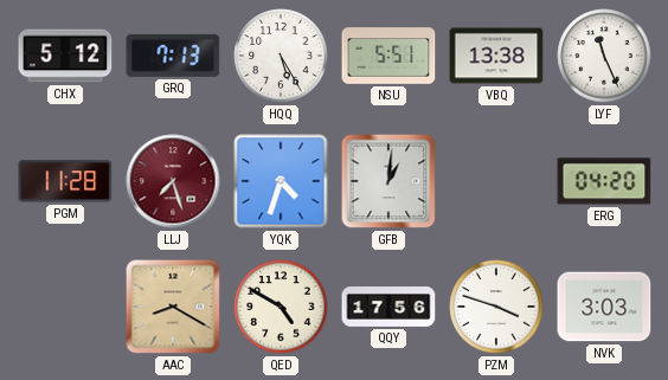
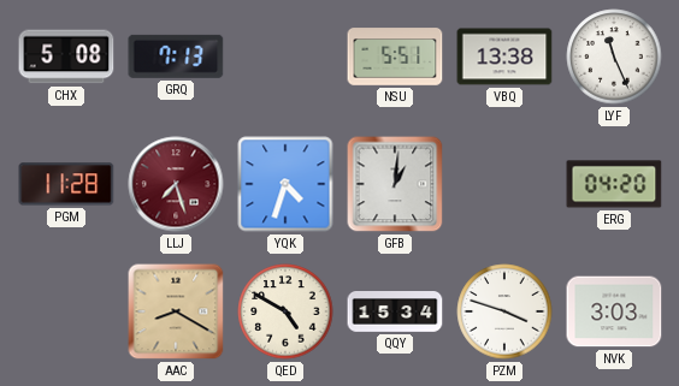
CHX: 5:12 -> 5:08 (66, 57)
HQQ: 5:25 -> none (281, 56)
QQY: 17:56 -> 15:34 (395, 313)
